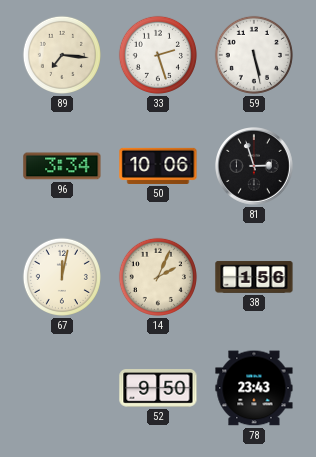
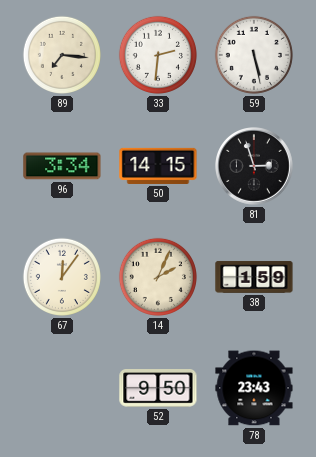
33: 2:27 -> 2:31 (158, 55)
50: 10:06 -> 14:15 (158, 166)
67: 12:02 -> 12:06 (62, 277)
38: 1:56 -> 1:59 (254, 277)
